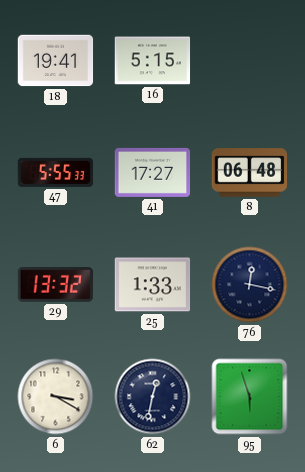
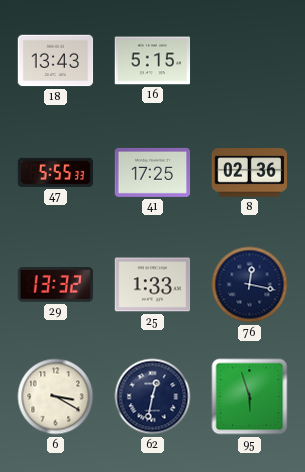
18: 19:41 -> 13:43 (56, 61)
41: 17:27 -> 17:25 (153, 172)
8: 06:48 -> 02:36 (250, 173)
